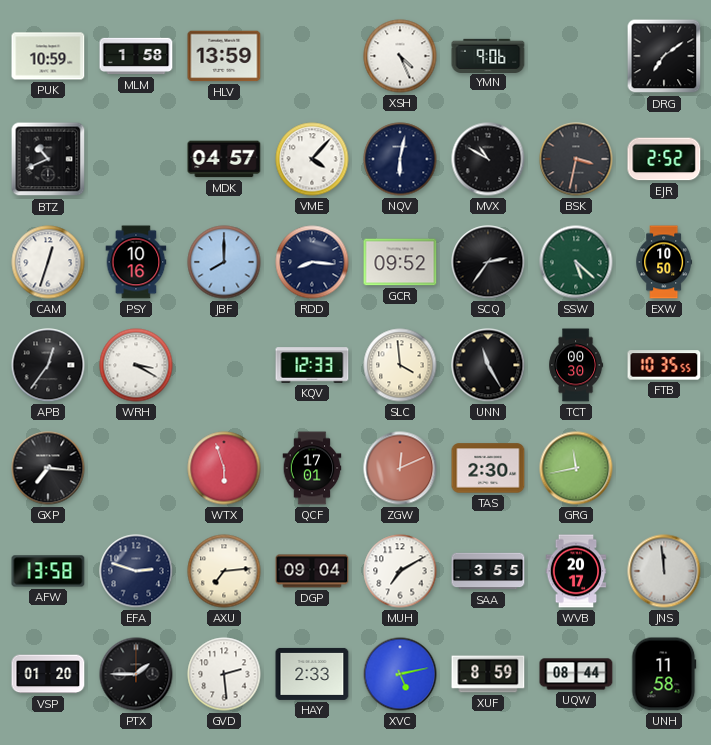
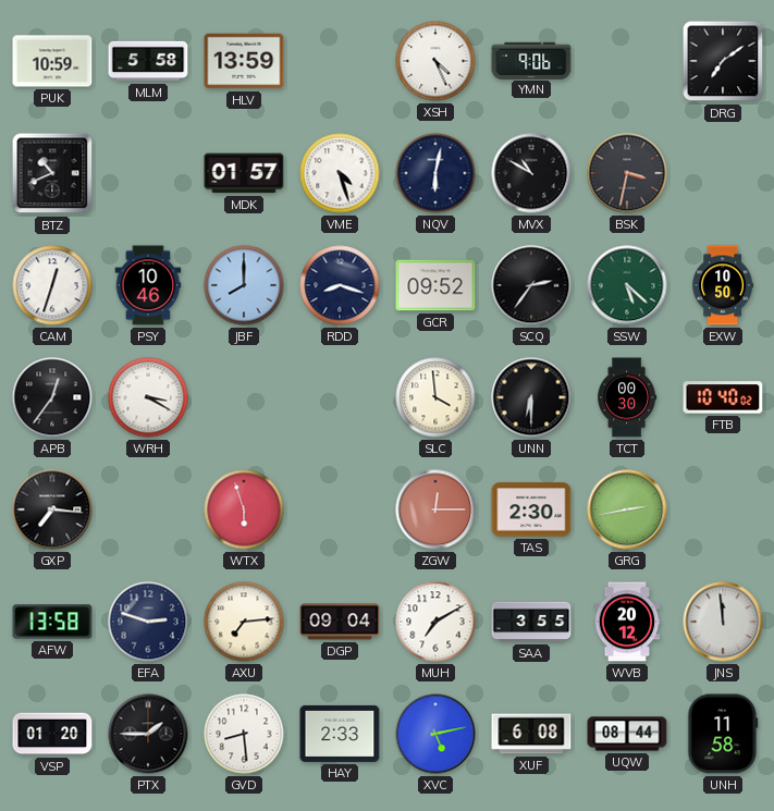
MLM: 1:58 -> 5:58 (148, 61)
MDK: 04:57 -> 01:57 (244, 173)
VME: 4:07 -> 4:27 (340, 173)
EJR: 2:52 -> none (664, 159)
PSY: 10:16 -> 10:46 (148, 285)
RDD: 8:16 -> 8:18 (340, 285)
KQV: 12:33 -> none (312, 365)
UNN: 11:25 -> 6:30 (531, 397)
FTB: 10:35 -> 10:40 (723, 397)
QCF: 17:01 -> none (312, 468)
ZGW: 12:11 -> 12:15 (435, 509)
GRG: 11:43 -> 2:43 (627, 509)
WVB: 20:17 -> 20:12 (627, 622)
GVD: 2:29 -> 8:29 (244, 734)
XUF: 8:59 -> 6:08 (531, 734)
